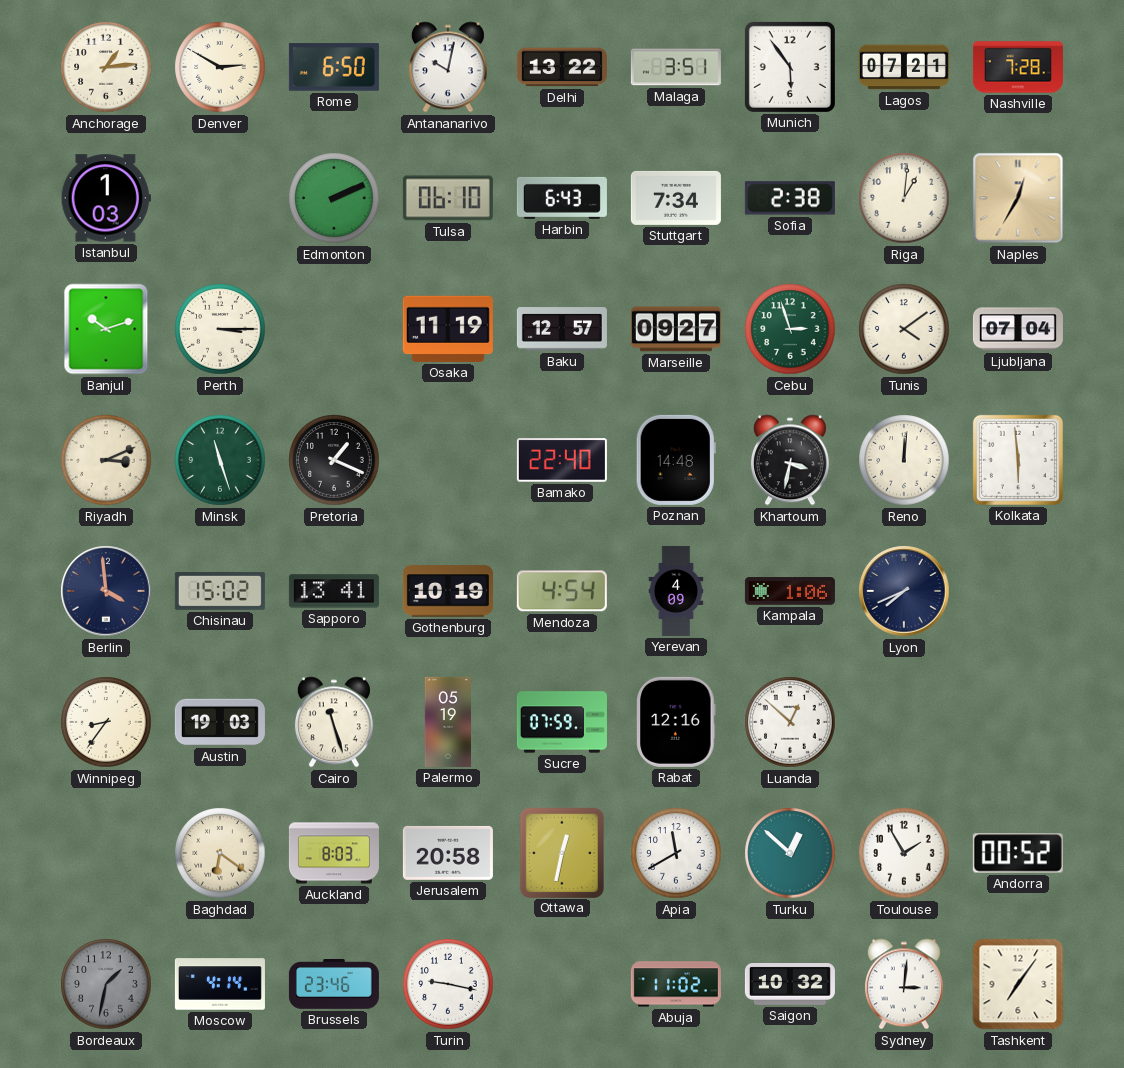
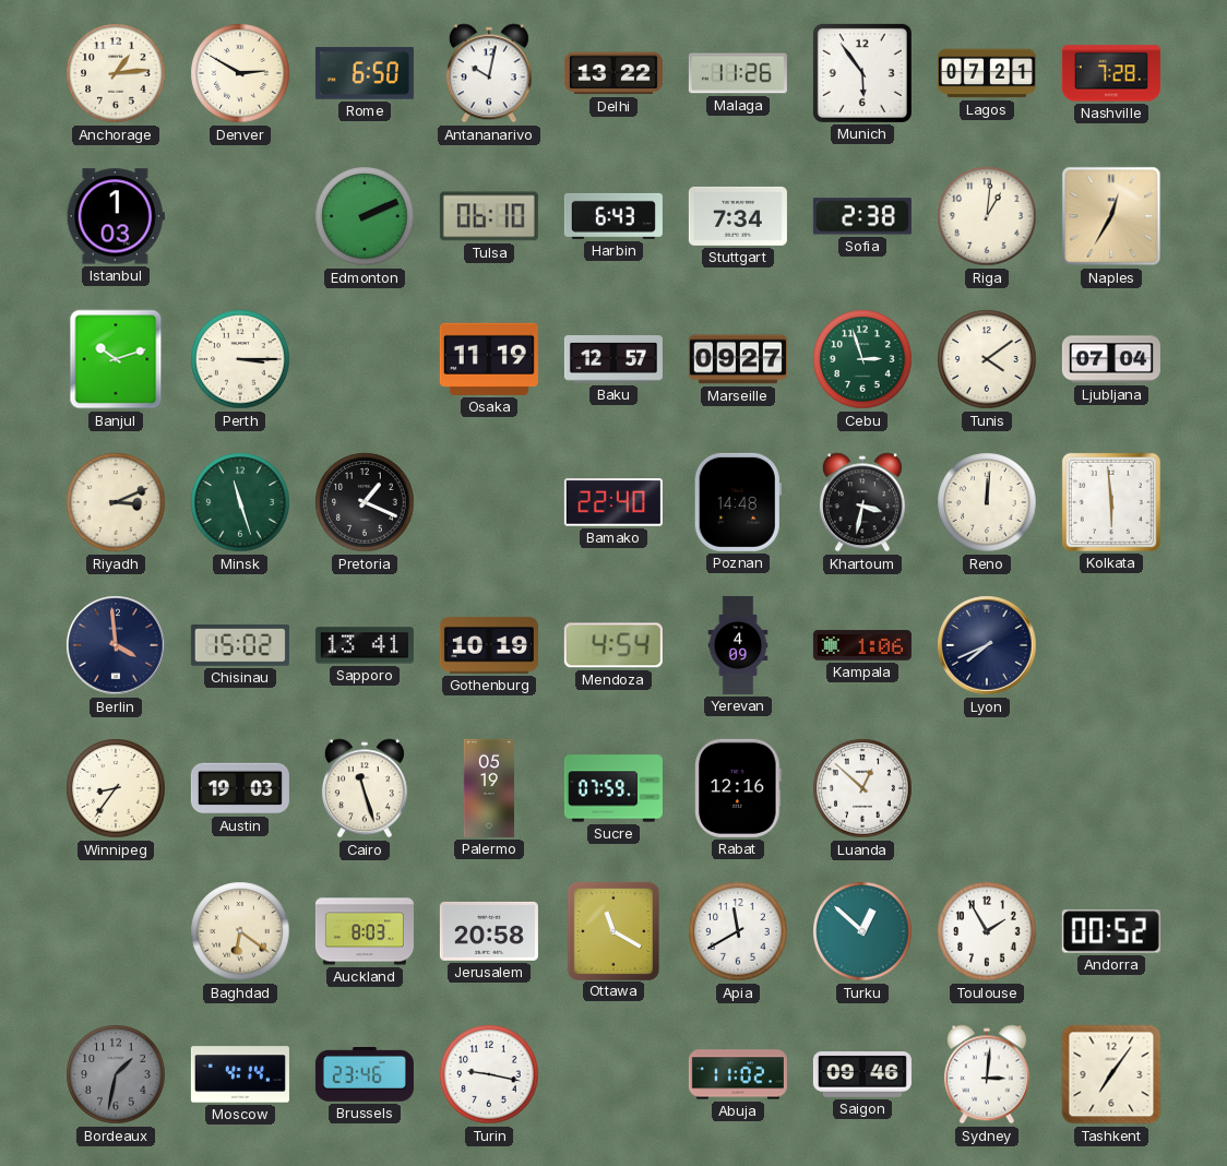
Malaga: 3:51 -> 11:26 (738, 73)
Ottawa: 12:32 -> 11:20 (612, 930)
Saigon: 10:32 -> 09:46 (862, 1075)
